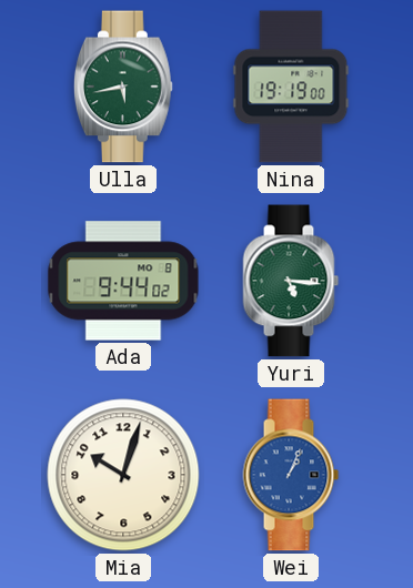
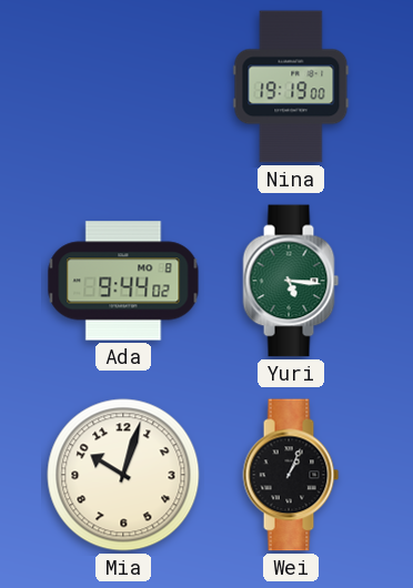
Ulla: 5:43 -> none (123, 87)
Wei dial: blue -> black (291, 475)
